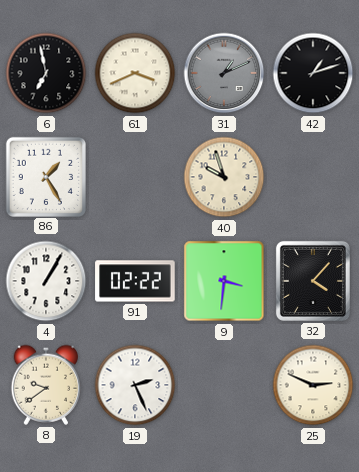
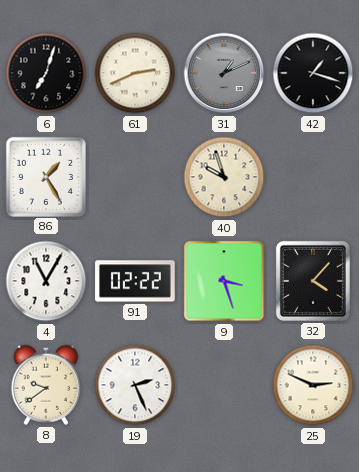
6: 6:58 -> 7:03 (46, 73)
61: 3:41 -> 2:41 (135, 73)
42: 1:12 -> 1:18 (313, 73)
4: 1:05 -> 11:05 (46, 281)
9: 3:31 -> 3:27 (224, 281)
